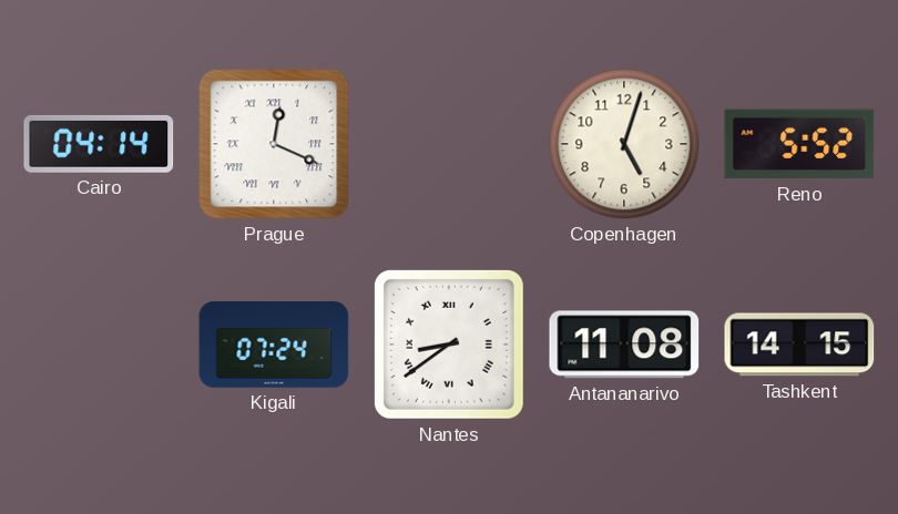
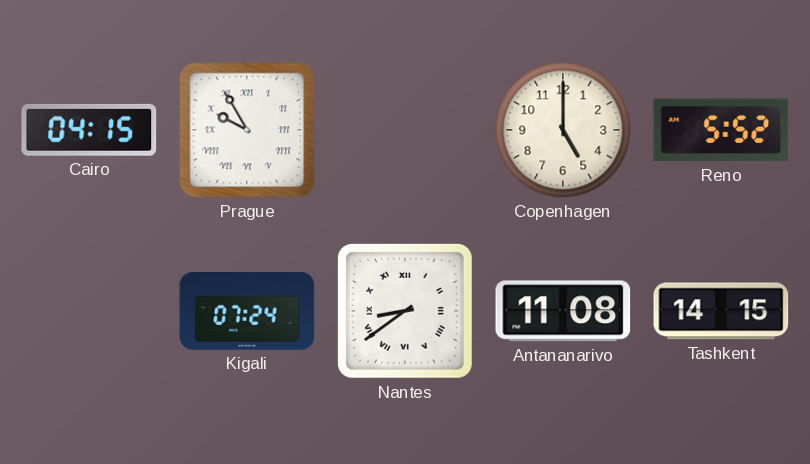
Cairo: 04:14 -> 04:15 (89, 130)
Prague: 12:19 -> 9:55 (247, 130)
Copenhagen: 5:03 -> 5:00 (563, 130)
